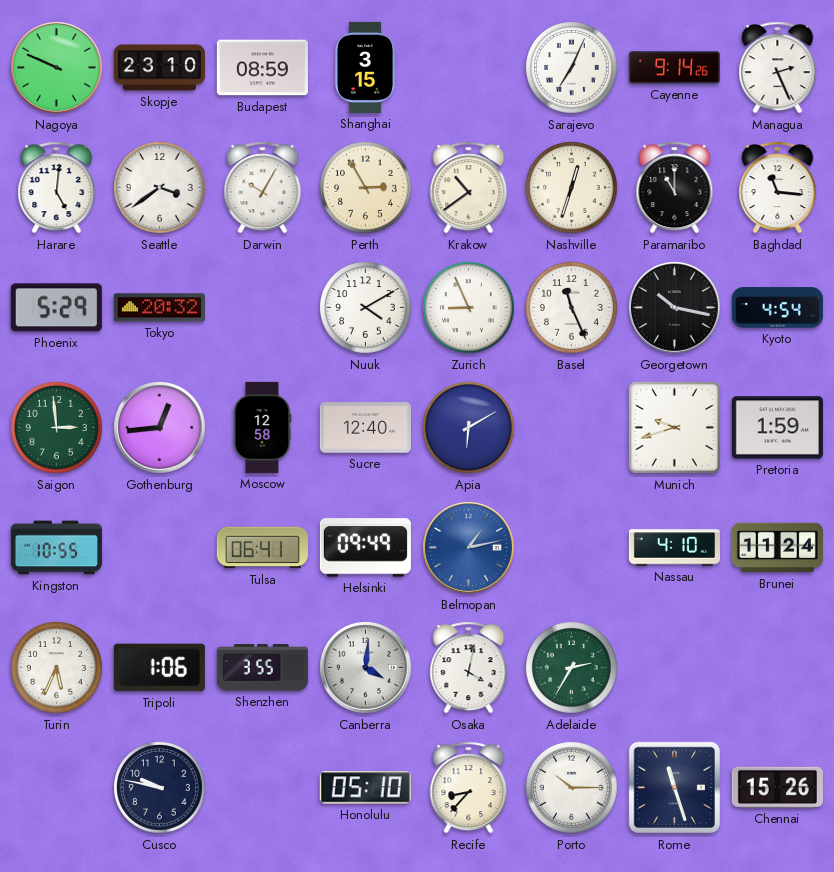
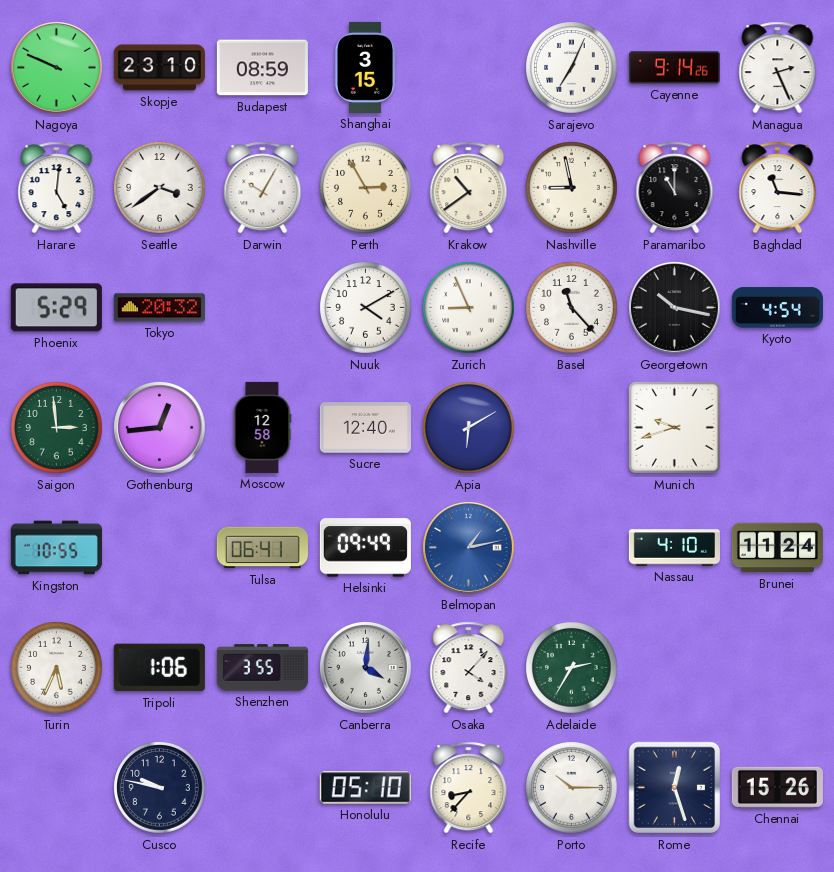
Nashville: 12:33 -> 8:58 (572, 188)
Basel: 11:26 -> 11:23 (572, 308)
Pretoria: 1:59 -> none (777, 428)
Osaka: 4:02 -> 4:07 (469, 668)
Rome: 11:27 -> 12:27 (675, 788)
